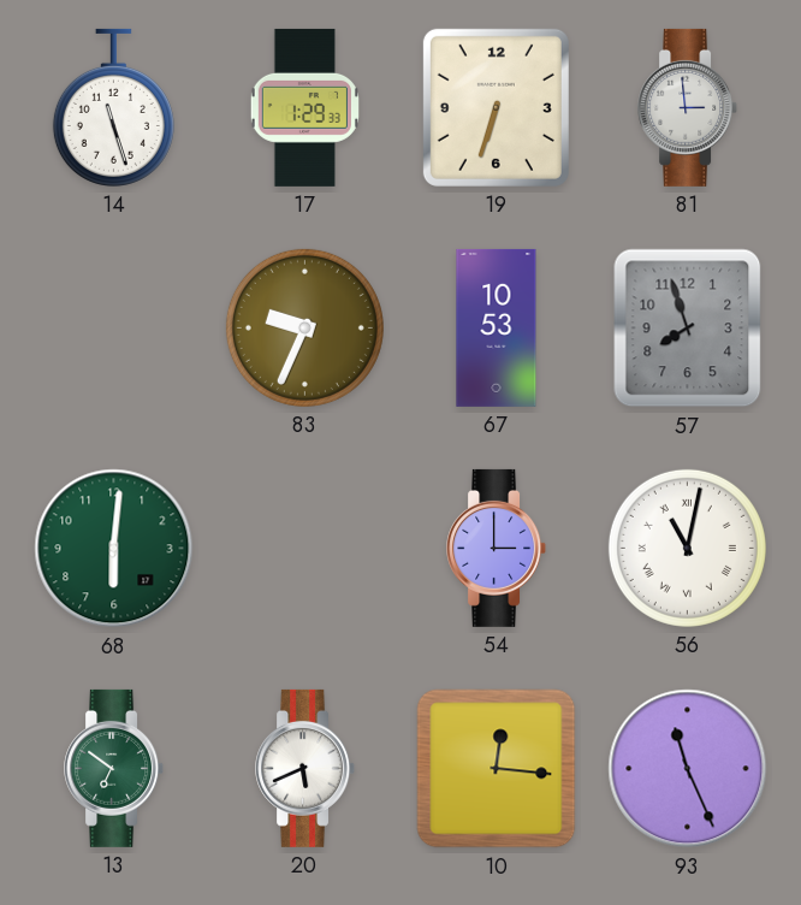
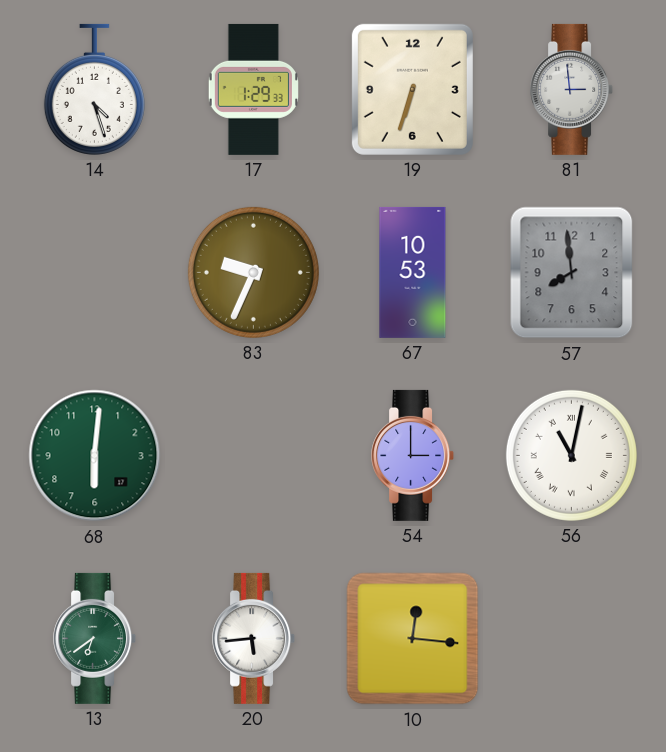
14: 11:27 -> 4:27 (94, 89)
57: 7:57 -> 7:59 (572, 273)
13: 6:51 -> 6:39 (95, 638)
20: 5:41 -> 5:44 (254, 638)
93: 11:26 -> none (688, 769)
